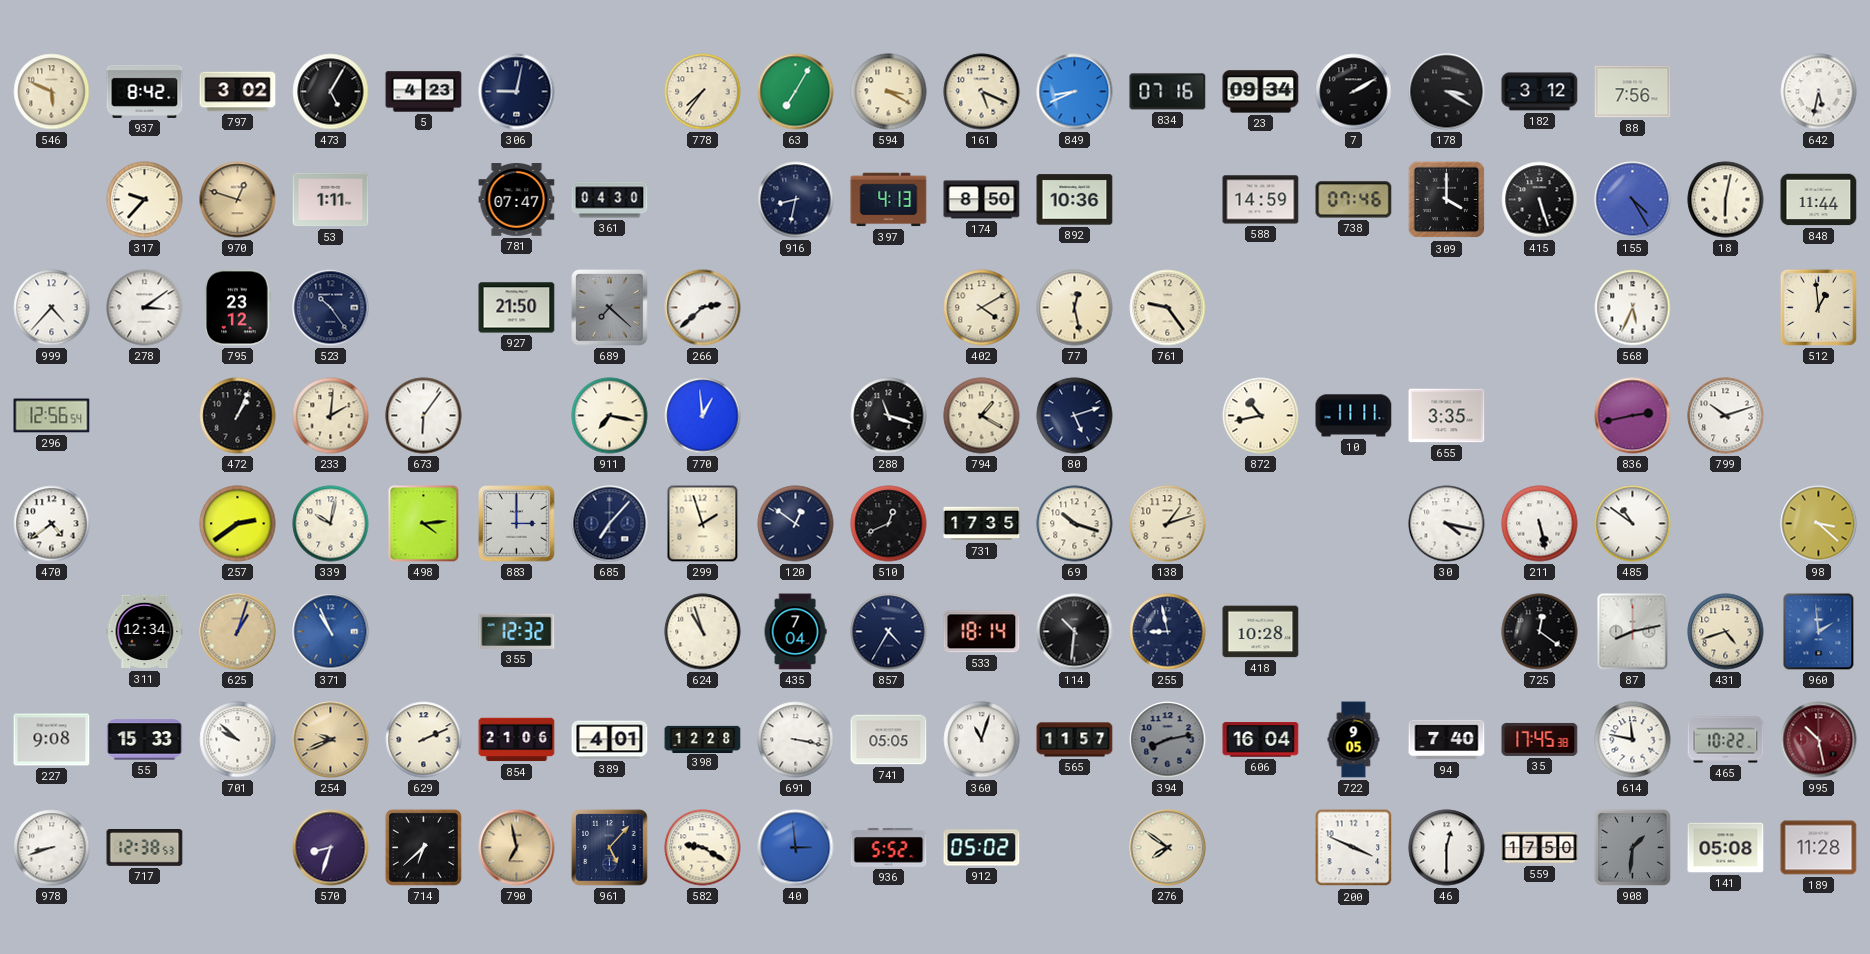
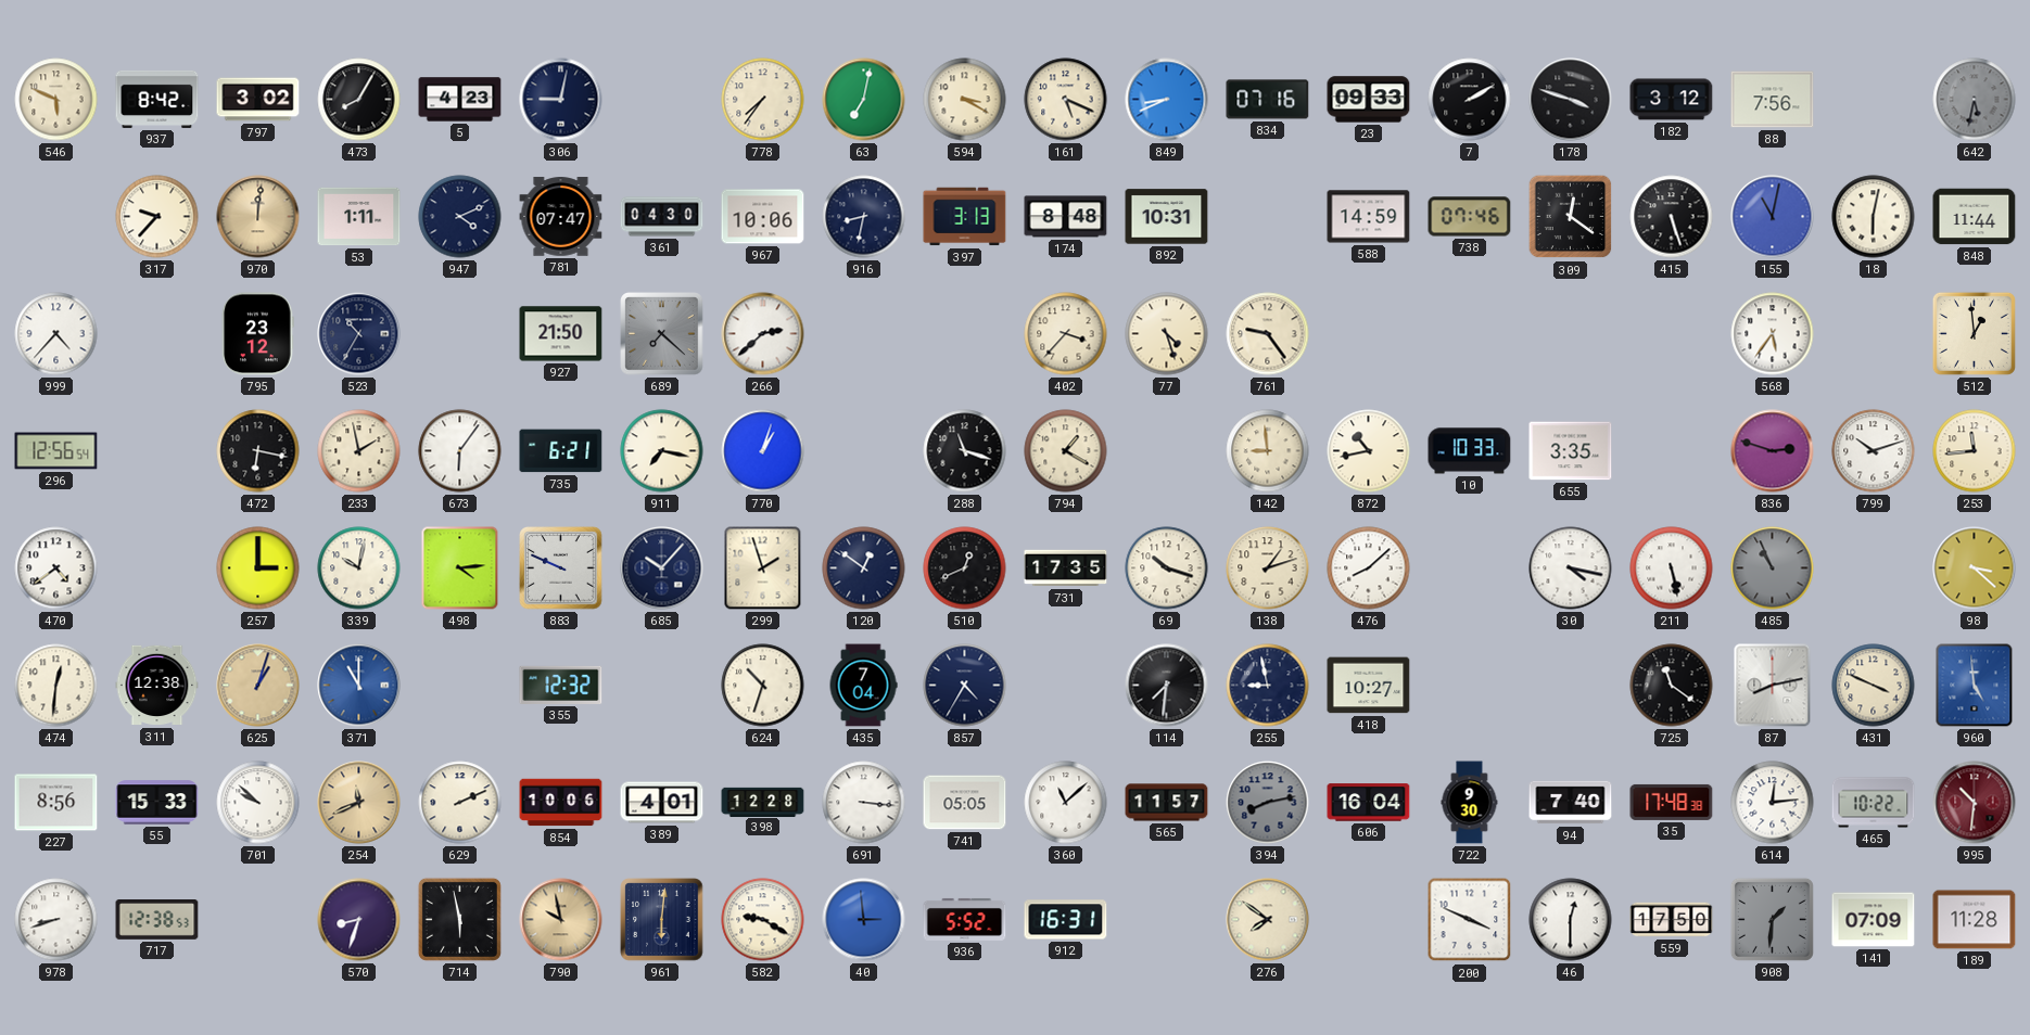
473: 5:05 -> 8:05 (359, 100)
63: 7:05 -> 7:02 (864, 100)
23: 09:34 -> 09:33 (1369, 100)
178: 3:20 -> 3:48 (1571, 100)
642 dial: white -> grey (1975, 100)
970: 12:48 -> 12:01 (258, 217)
947: none -> 4:11 (460, 217)
967: none -> 10:06 (763, 217)
397: 4:13 -> 3:13 (965, 217)
174: 8:50 -> 8:48 (1066, 217)
892: 10:36 -> 10:31 (1167, 217)
309: 4:00 -> 12:21 (1571, 217)
155: 4:25 -> 11:02 (1773, 217)
278: 3:09 -> none (145, 308)
523: 10:24 -> 10:35 (359, 334)
402: 4:10 -> 3:37 (1066, 334)
77: 12:28 -> 4:27 (1167, 334)
568: 5:34 -> 5:36 (1773, 334)
472: 1:04 -> 6:17 (258, 451)
233: 2:01 -> 1:58 (359, 451)
735: none -> 6:21 (561, 451)
770: 12:59 -> 1:03 (763, 451)
80: 5:12 -> none (1075, 416)
142: none -> 8:59 (1268, 451)
10: 11:11 -> 10:33 (1470, 451)
836: 2:43 -> 2:48 (1773, 451)
253: none -> 11:44 (1975, 451)
257: 2:39 -> 3:00 (258, 568)
883: 3:00 -> 9:49 (561, 568)
685: 7:07 -> 10:07 (662, 568)
476: none -> 8:08 (1369, 568)
485: 10:51 -> 10:56 (1773, 568)
485 dial: white -> grey (1773, 568)
474: none -> 12:31 (56, 686)
311: 12:34 -> 12:38 (157, 686)
371: 10:56 -> 11:00 (359, 686)
624: 10:57 -> 10:33 (763, 686)
533: 18:14 -> none (982, 632)
114: 10:31 -> 7:31 (1167, 686)
418: 10:28 -> 10:27 (1369, 686)
725: 12:21 -> 11:21 (1672, 686)
431: 4:42 -> 3:49 (1874, 686)
960: 1:59 -> 4:59 (1975, 686)
227: 9:08 -> 8:56 (56, 803)
254: 9:41 -> 11:41 (359, 803)
854: 21:06 -> 10:06 (561, 803)
691: 3:17 -> 3:16 (864, 803)
360: 11:03 -> 11:08 (1066, 803)
722: 9:05 -> 9:30 (1470, 803)
35: 17:45 -> 17:48 (1672, 802)
614: 11:47 -> 12:14 (1773, 803)
995: 10:28 -> 10:31 (1975, 803)
714: 6:38 -> 5:58 (459, 919)
790: 6:58 -> 9:58 (561, 920)
961: 5:07 -> 6:01 (662, 920)
912: 05:02 -> 16:31 (1066, 920)
141: 05:08 -> 07:09 (1874, 920)
